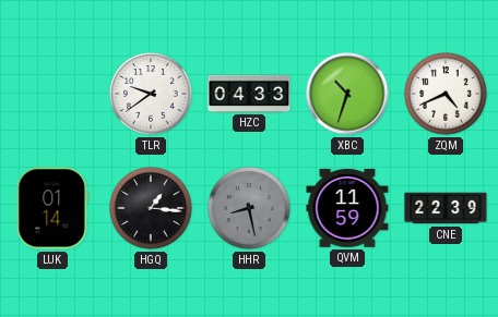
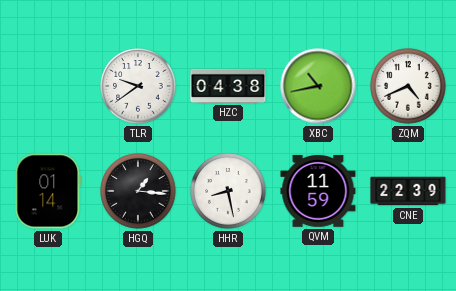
HZC: 04:33 -> 04:38 (228, 86)
XBC: 10:33 -> 10:43 (318, 86)
HHR dial: grey -> white (228, 191)
